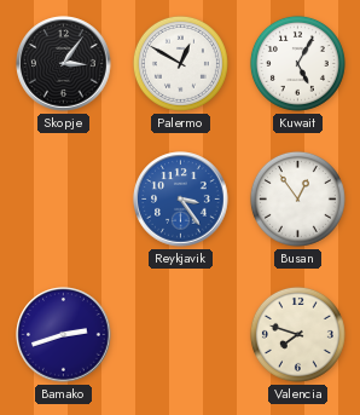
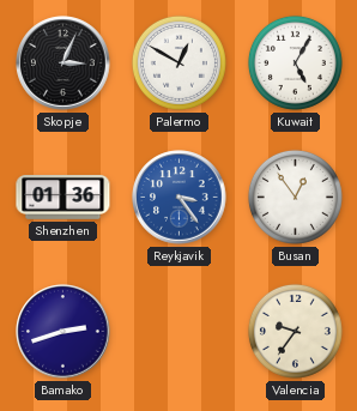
Skopje: 3:06 -> 3:04 (63, 64)
Shenzhen: none -> 01:36 (63, 198)
Valencia: 7:48 -> 9:36 (295, 331)
